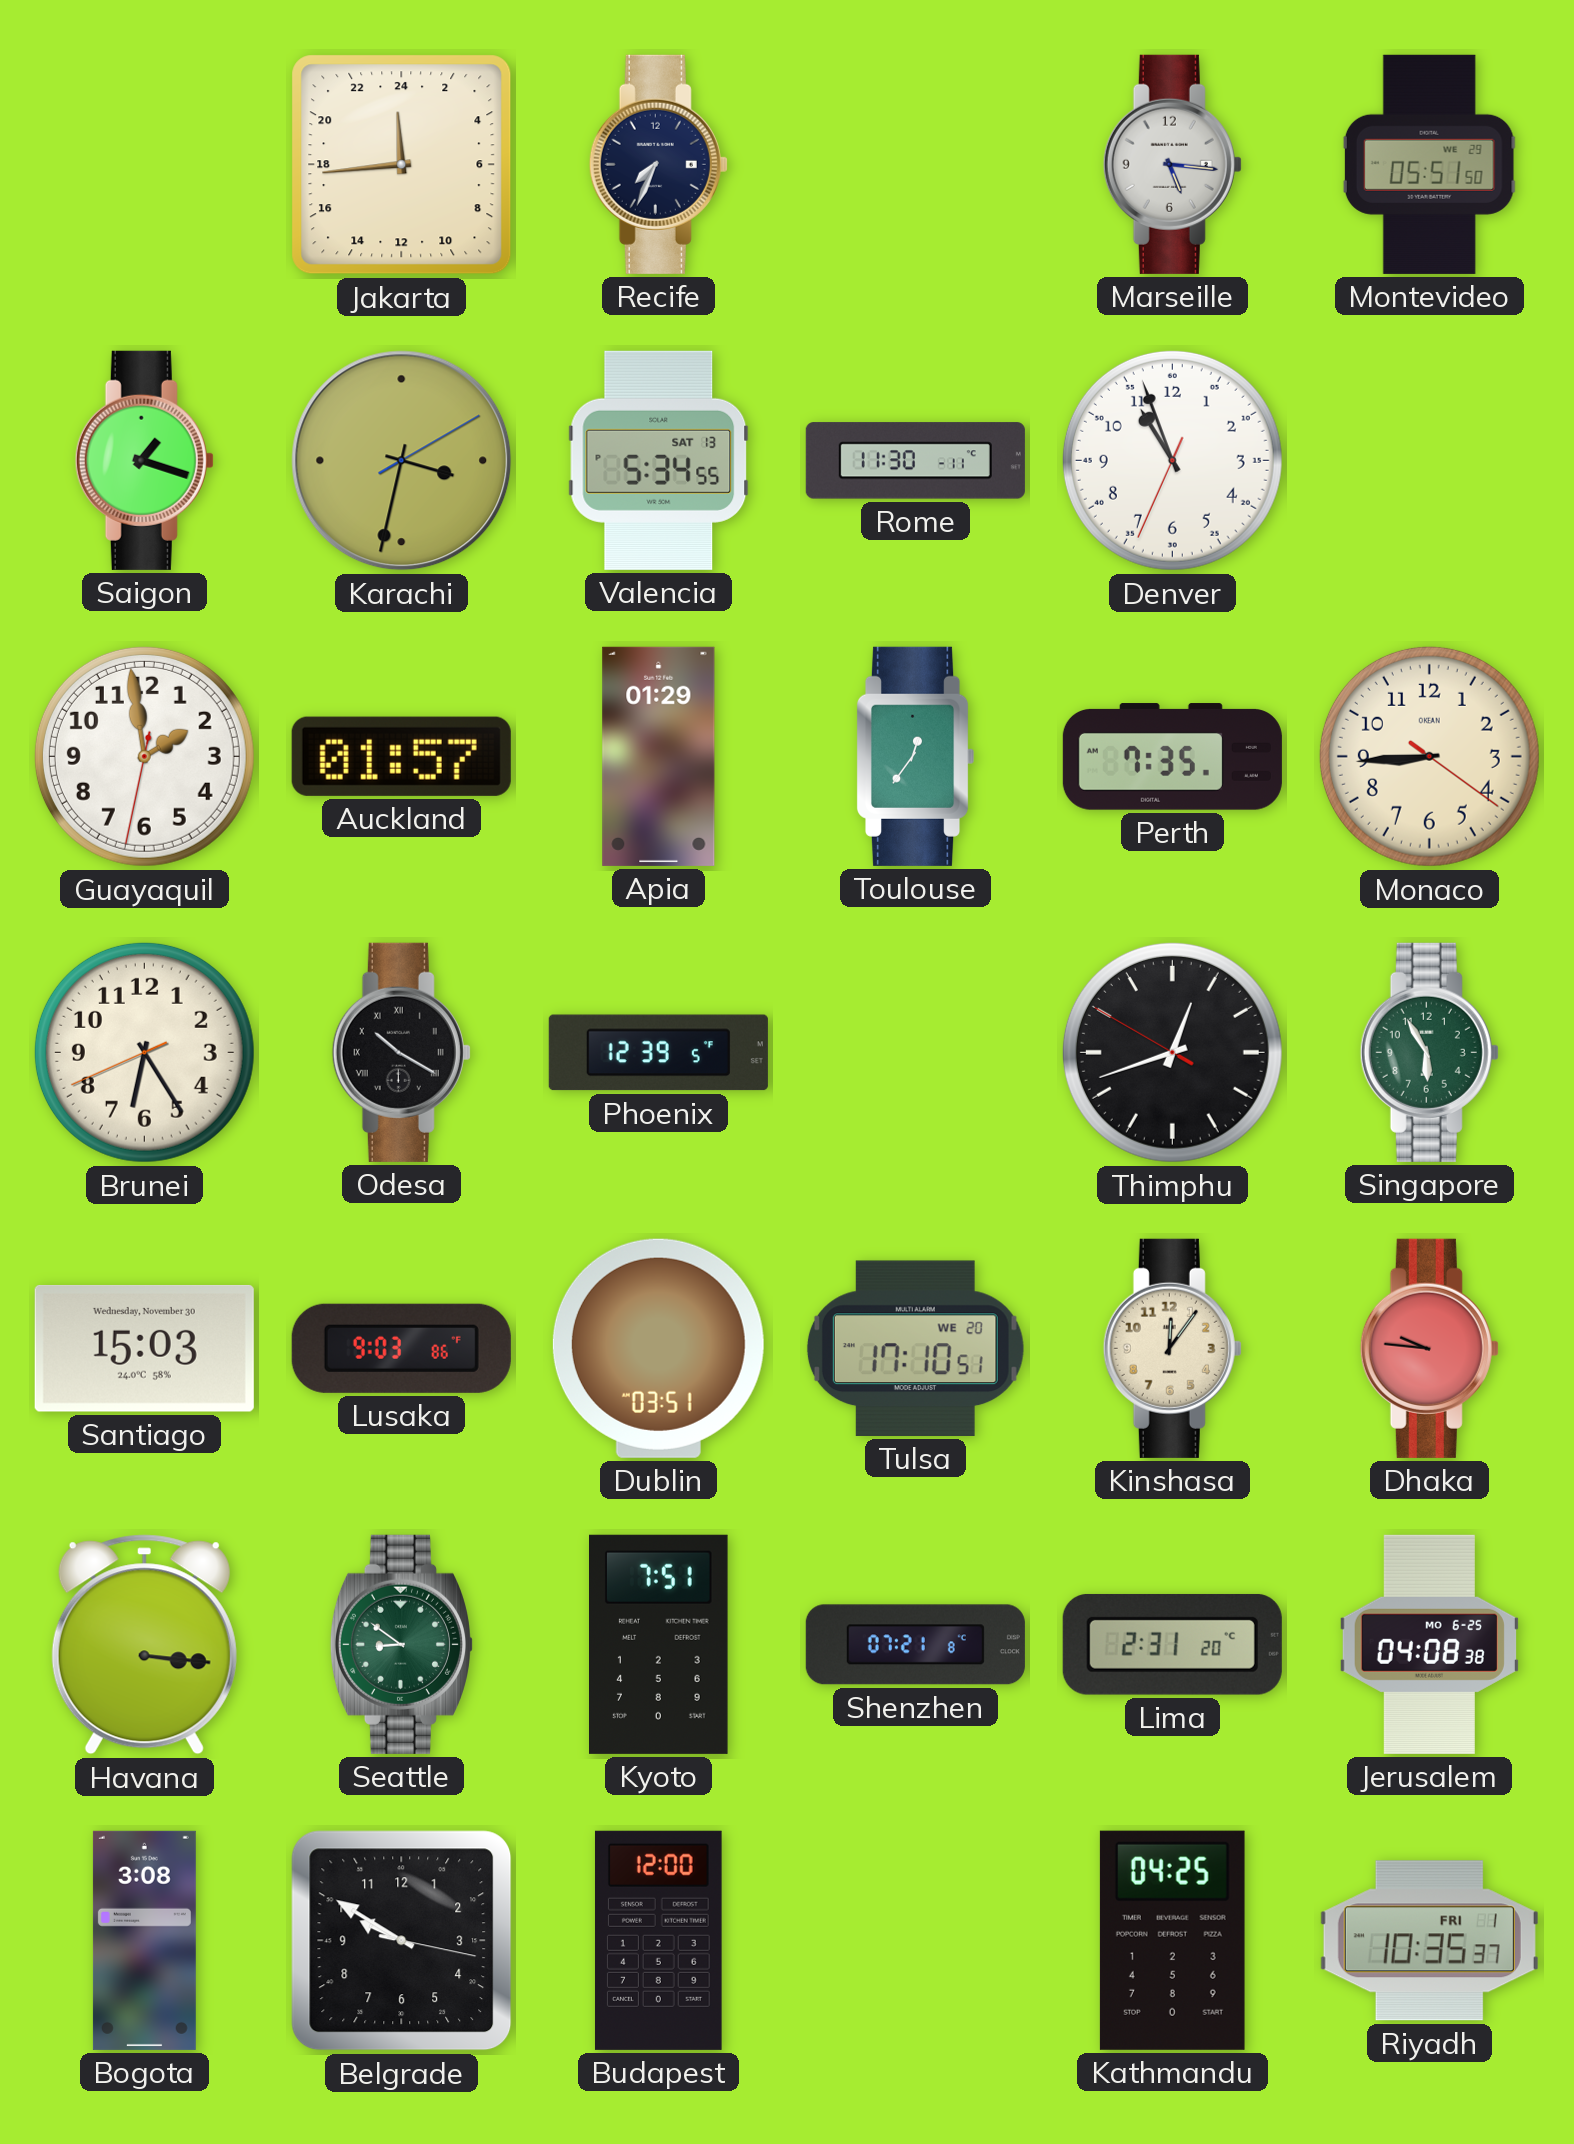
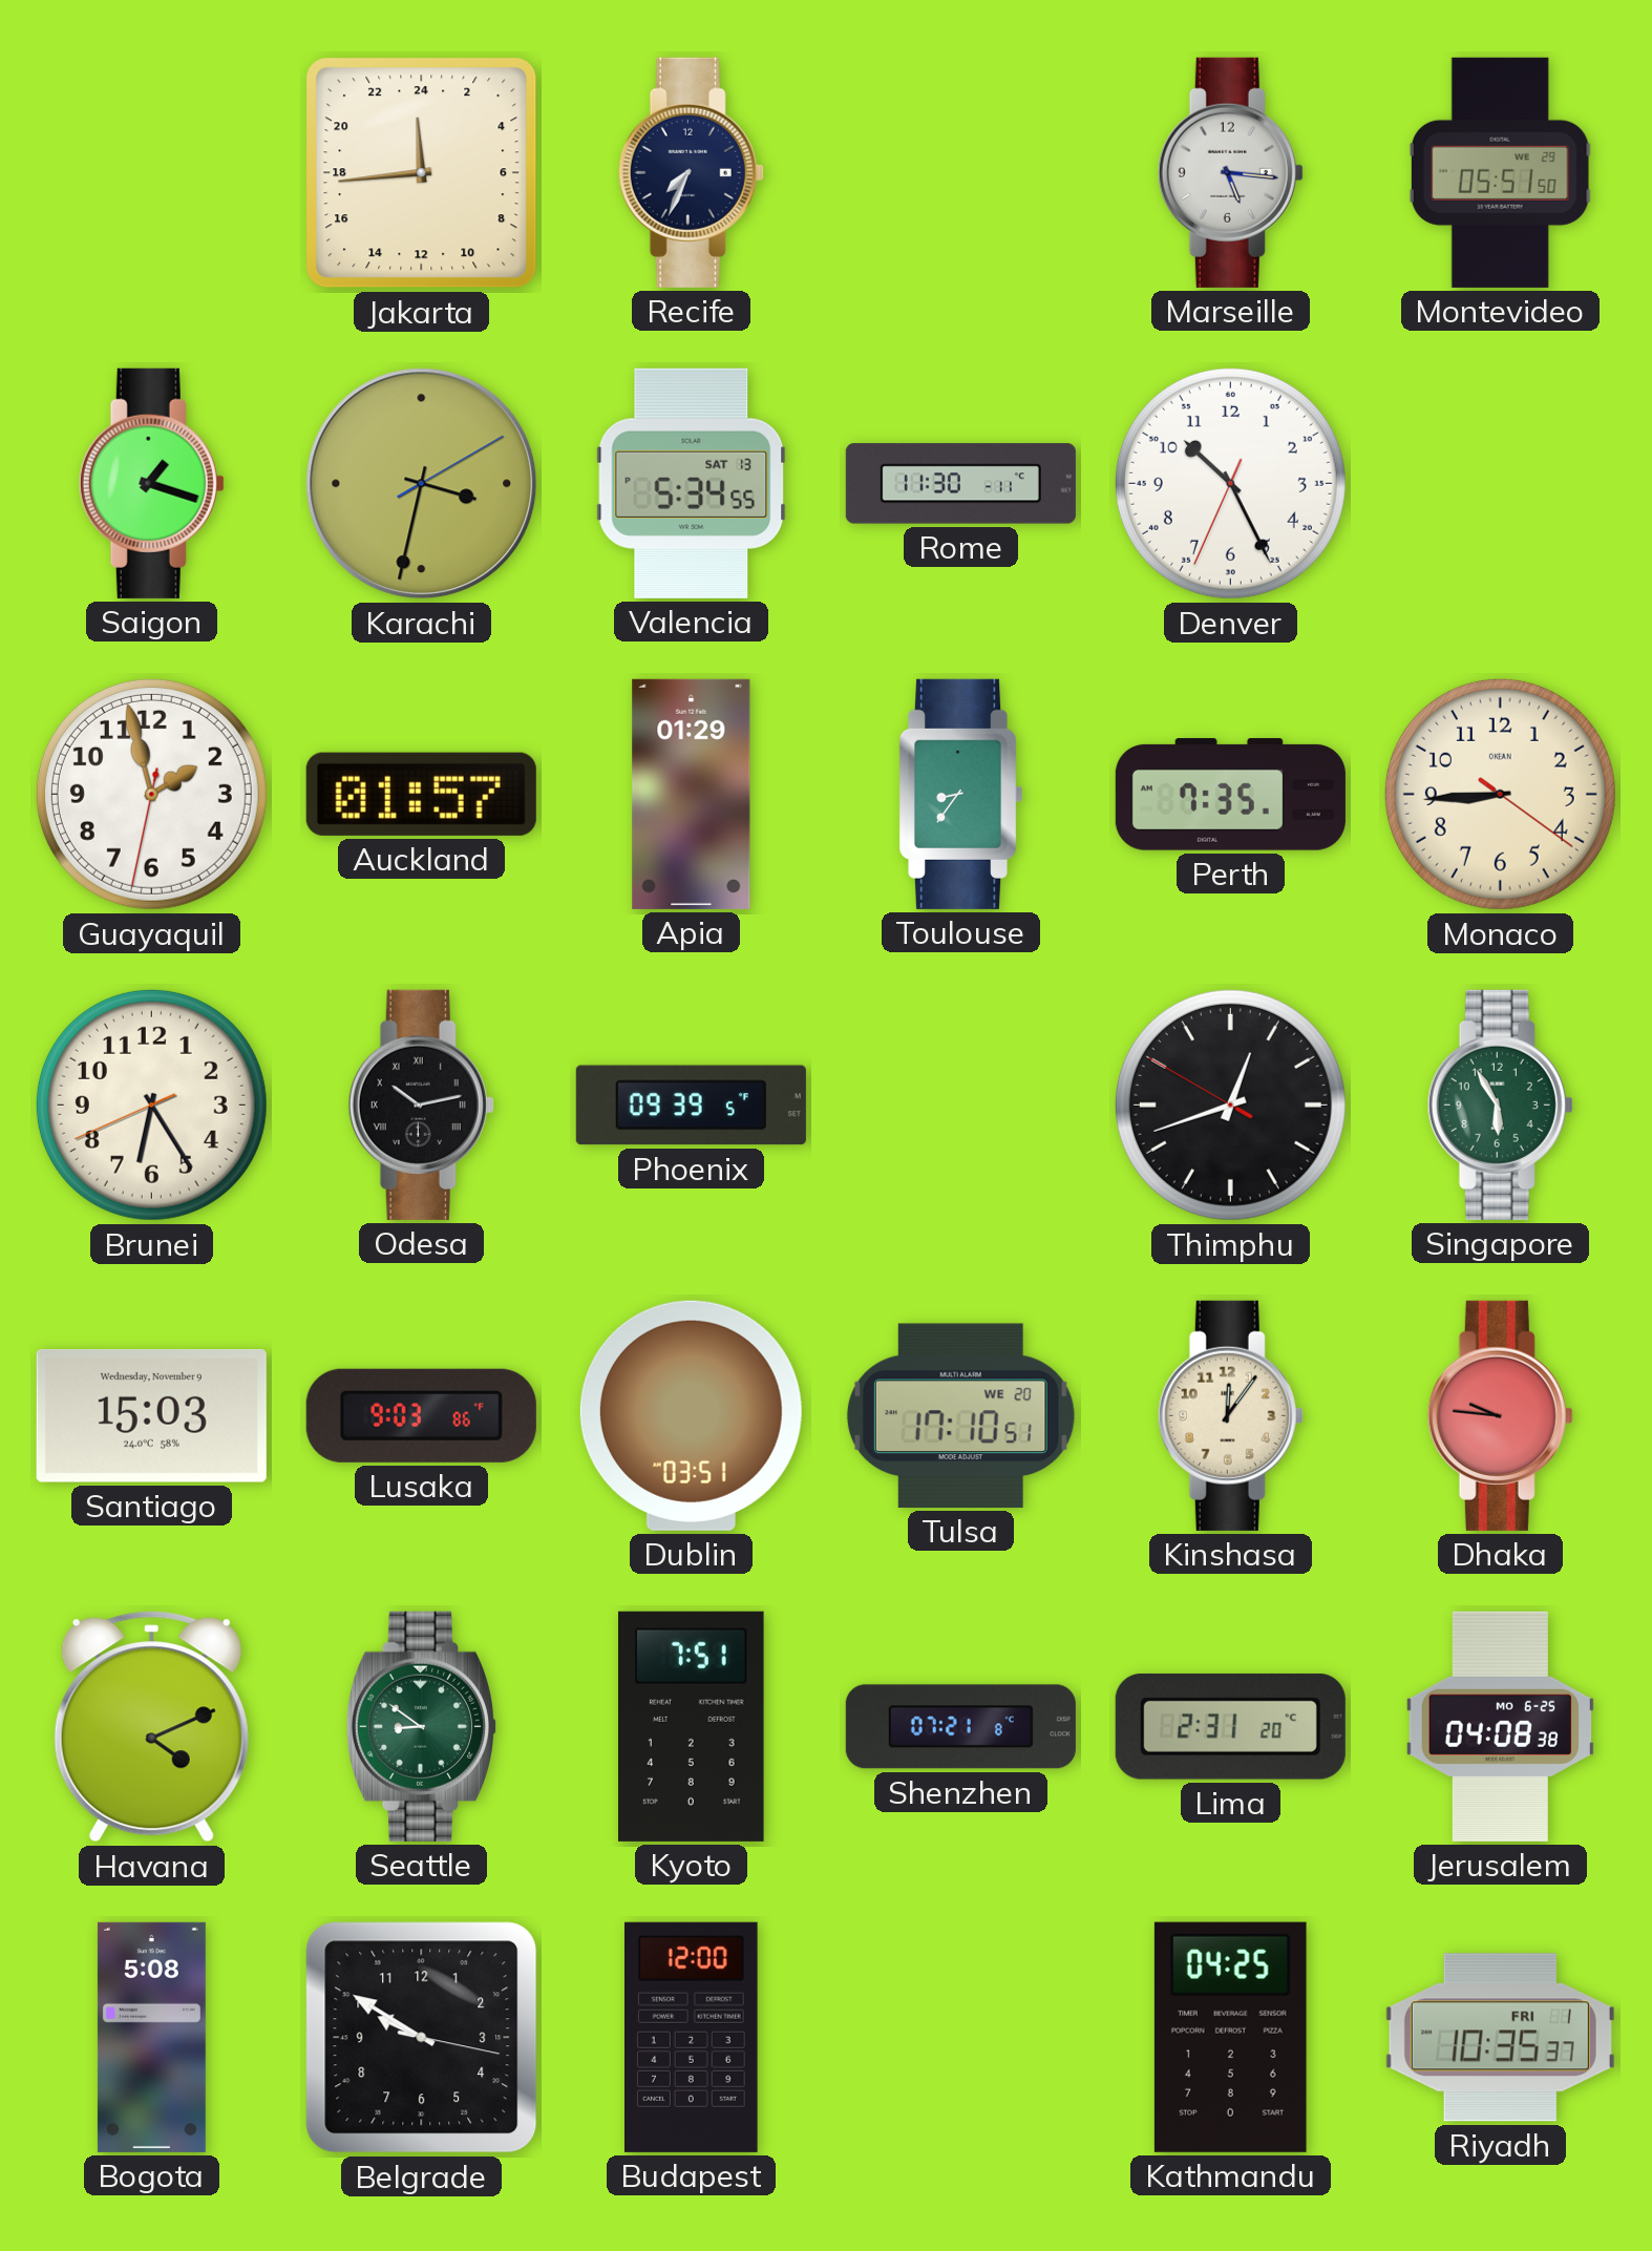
Denver: 10:56 -> 10:25 (1230, 483)
Guayaquil: 1:58 -> 1:57 (151, 794)
Toulouse: 12:36 -> 8:36 (960, 794)
Odesa: 10:20 -> 10:13 (421, 1105)
Phoenix: 12:39 -> 09:39 (691, 1106)
Santiago date: Wednesday, November 30 -> Wednesday, November 9 (151, 1415)
Havana: 3:16 -> 4:11 (151, 1727)
Bogota: 3:08 -> 5:08 (151, 2037)
